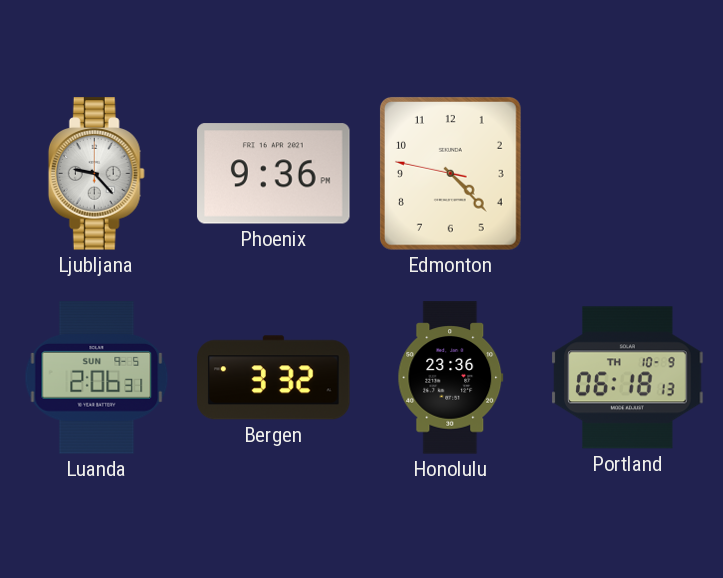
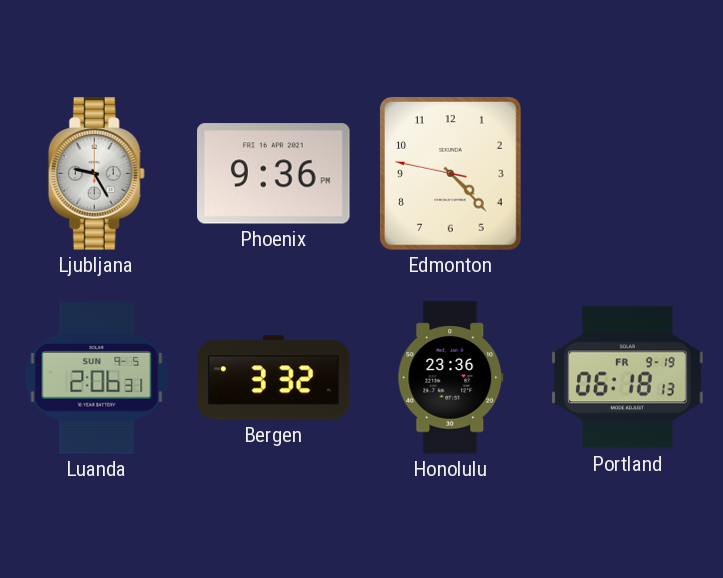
Ljubljana: 9:23 -> 9:25 (96, 174)
Portland date: TH 10-9 -> FR 9-19 (628, 378)
